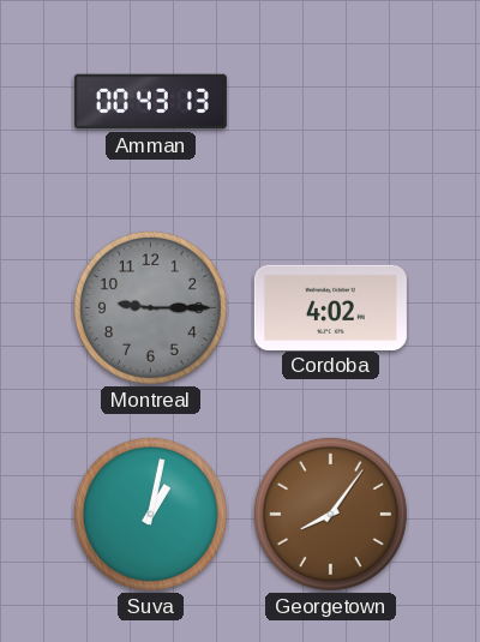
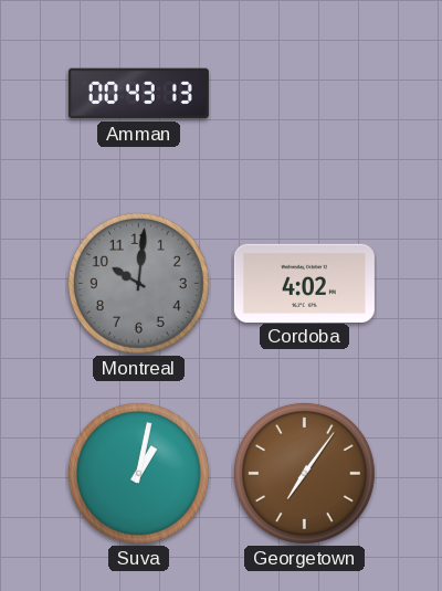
Montreal: 9:15 -> 10:01 (138, 283)
Georgetown: 8:06 -> 7:06 (304, 473)
